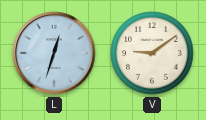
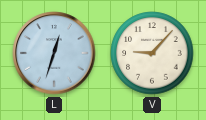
V: 9:09 -> 9:07 (152, 53)
